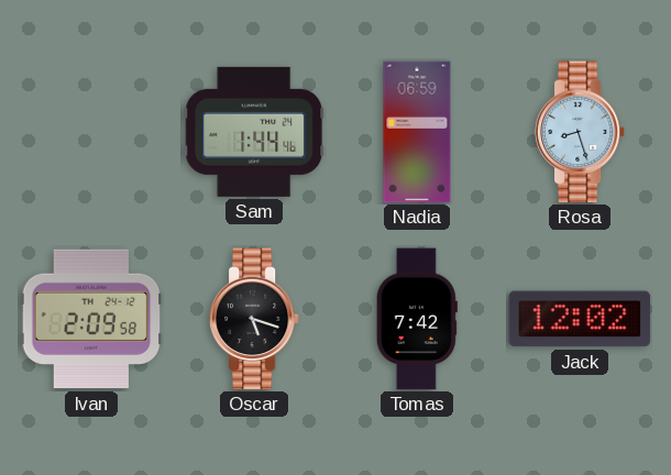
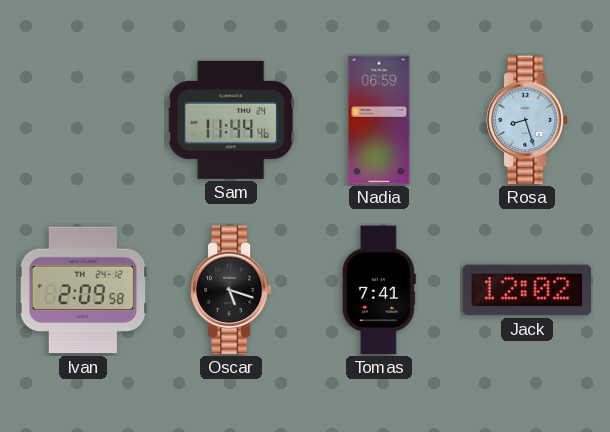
Sam: 1:44 -> 11:44 (231, 120)
Tomas: 7:42 -> 7:41 (379, 290)
